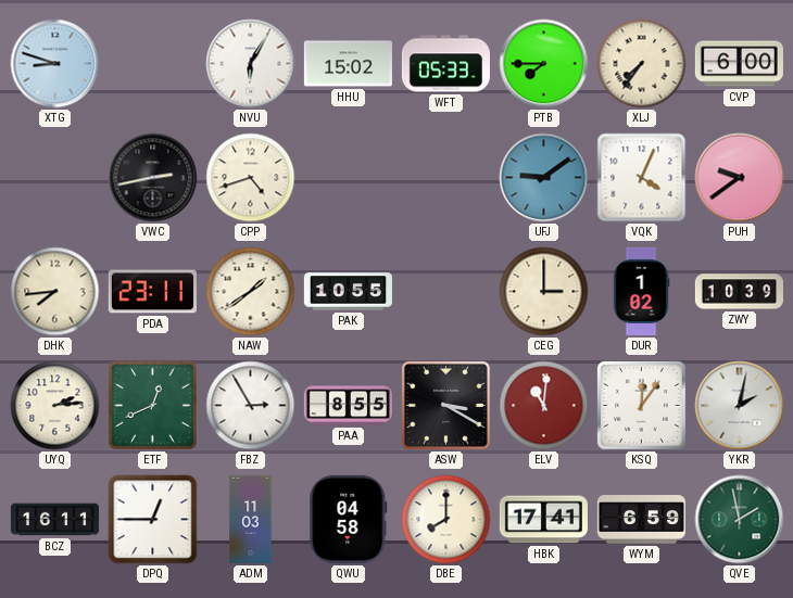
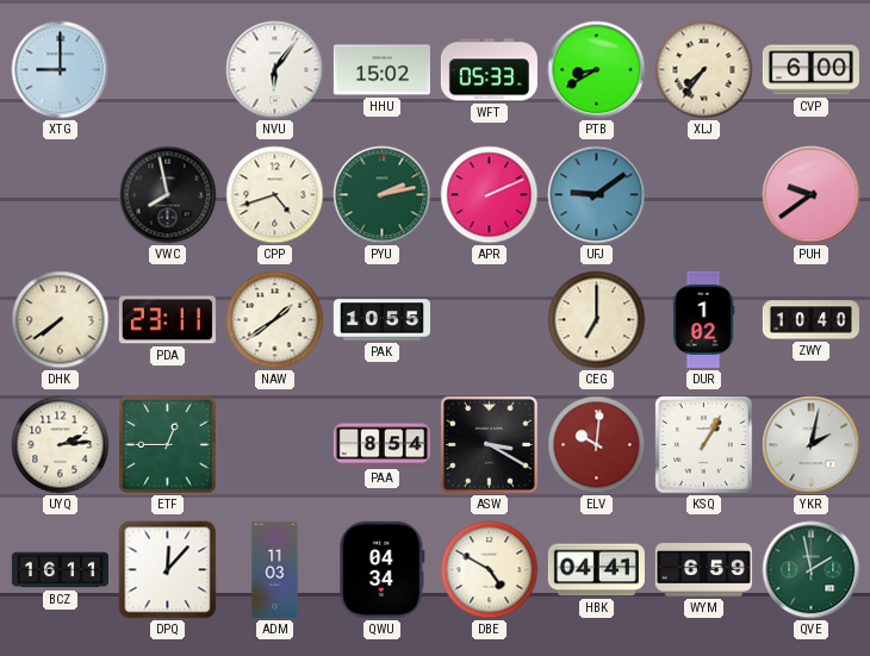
XTG: 8:48 -> 9:00 (61, 70)
NVU: 6:05 -> 6:06 (275, 70)
PTB: 7:45 -> 8:40 (597, 70)
VWC: 2:43 -> 7:58 (168, 195)
PYU: none -> 2:13 (383, 195)
APR: none -> 2:11 (490, 195)
VQK: 4:04 -> none (642, 178)
DHK: 7:44 -> 7:39 (61, 320)
CEG: 3:00 -> 7:00 (597, 320)
ZWY: 10:39 -> 10:40 (810, 320)
ETF: 12:41 -> 12:45 (168, 445)
FBZ: 2:55 -> none (251, 406)
PAA: 8:55 -> 8:54 (381, 445)
ELV: 11:01 -> 10:01 (597, 445)
KSQ: 12:06 -> 1:05 (704, 445)
DPQ: 12:45 -> 12:07 (168, 570)
QWU: 04:58 -> 04:34 (383, 569)
DBE: 8:00 -> 4:50 (490, 570)
HBK: 17:41 -> 04:41 (596, 570)
